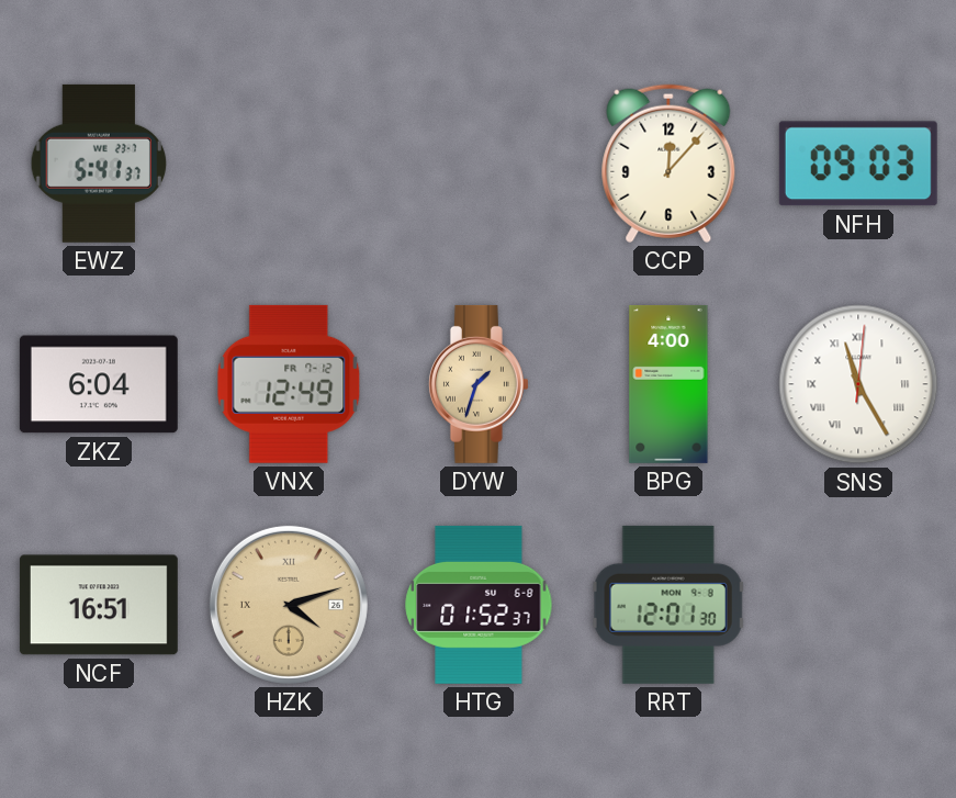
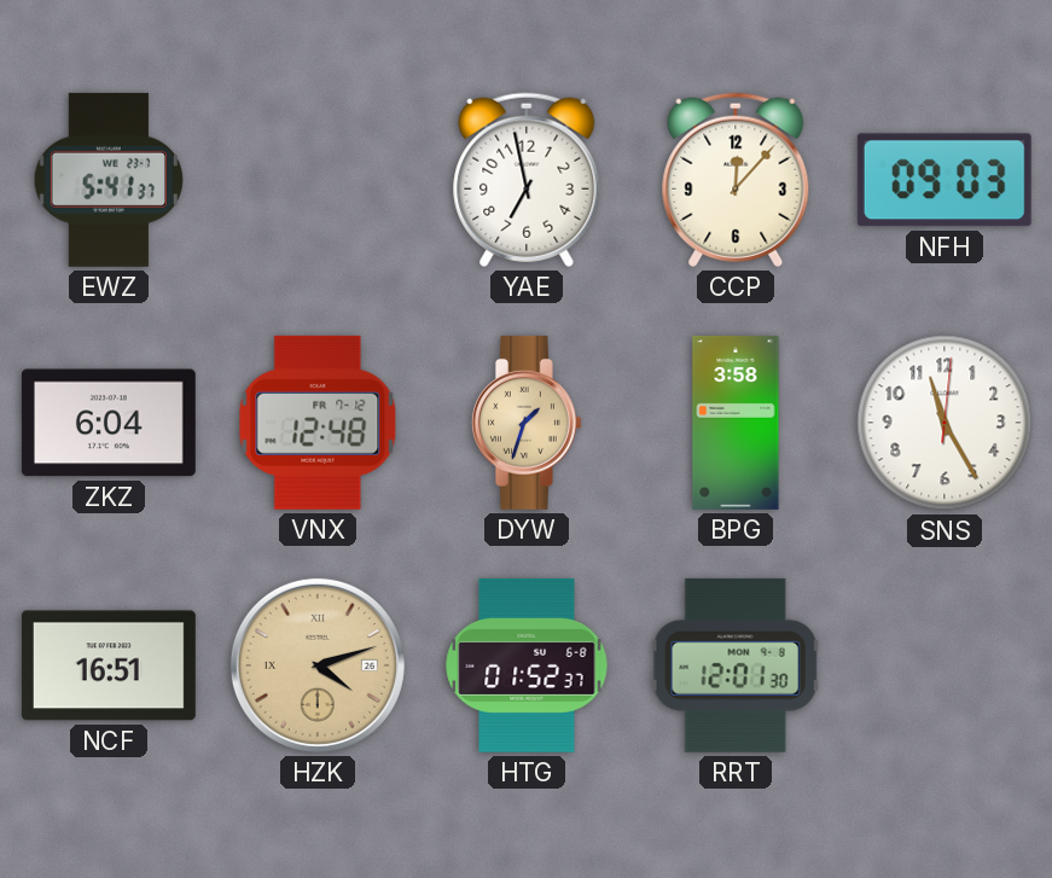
YAE: none -> 6:58 (527, 180)
VNX: 12:49 -> 12:48 (318, 423)
BPG: 4:00 -> 3:58 (736, 423)
SNS numerals: Roman -> Arabic (945, 423)
